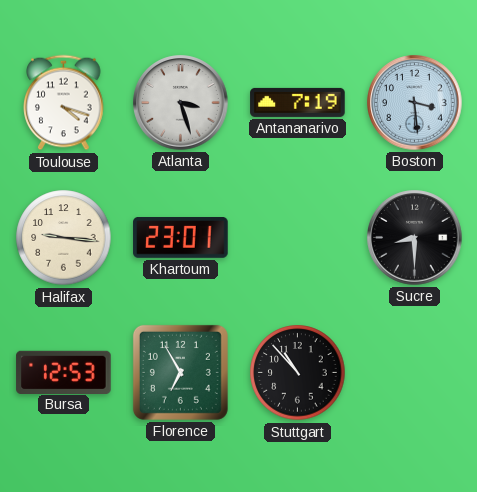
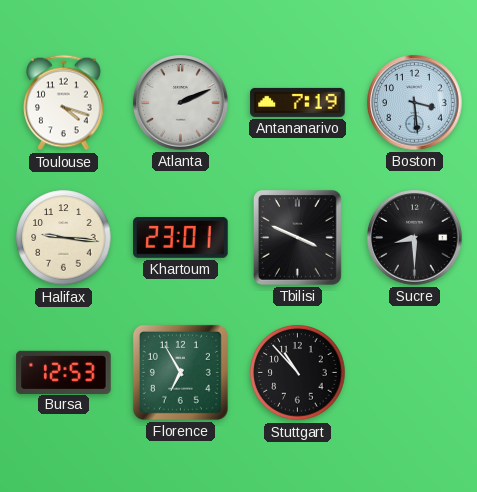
Atlanta: 3:27 -> 2:11 (181, 103)
Tbilisi: none -> 3:49 (297, 237)
